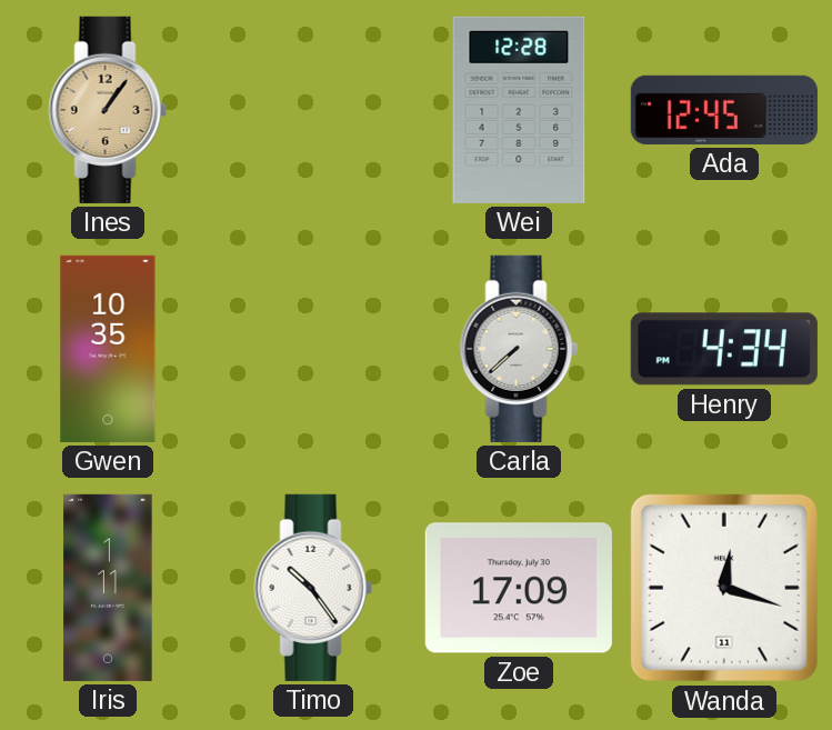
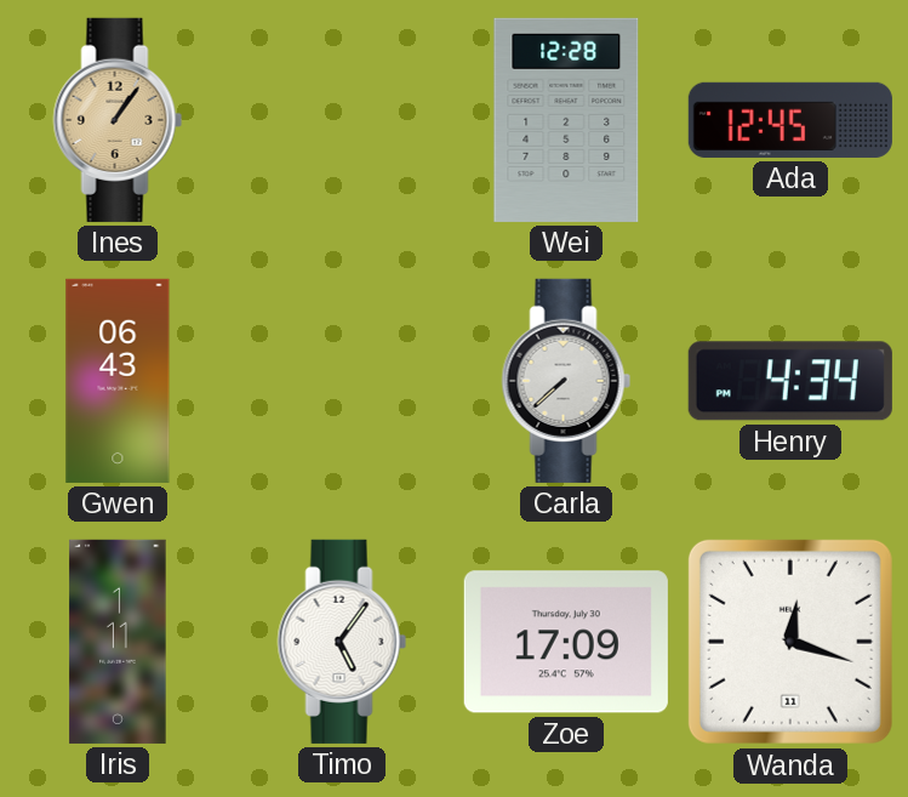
Gwen: 10:35 -> 06:43 (118, 381)
Timo: 10:24 -> 5:06 (342, 642)
